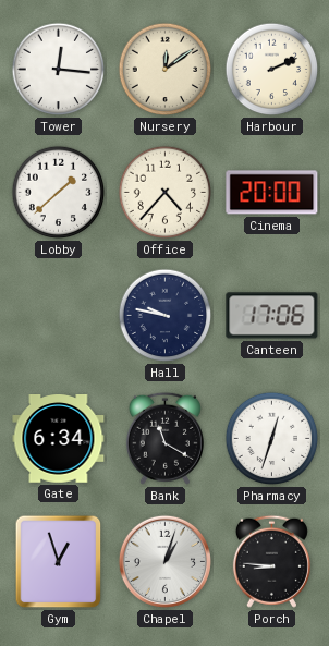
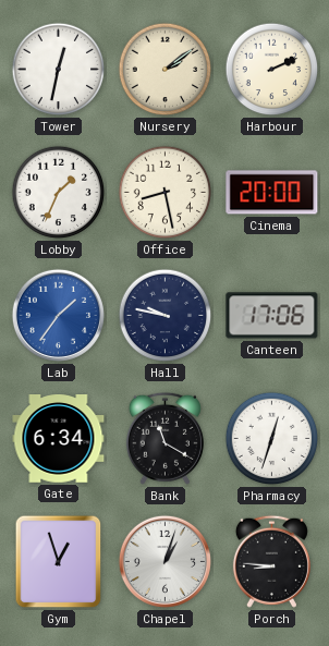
Tower: 12:16 -> 12:32 (59, 70)
Nursery: 12:09 -> 2:09 (166, 70)
Lobby: 1:38 -> 1:34 (59, 193)
Office: 4:37 -> 8:28 (166, 193)
Lab: none -> 1:36 (58, 315)
